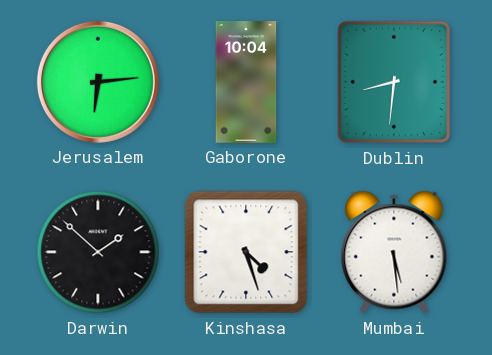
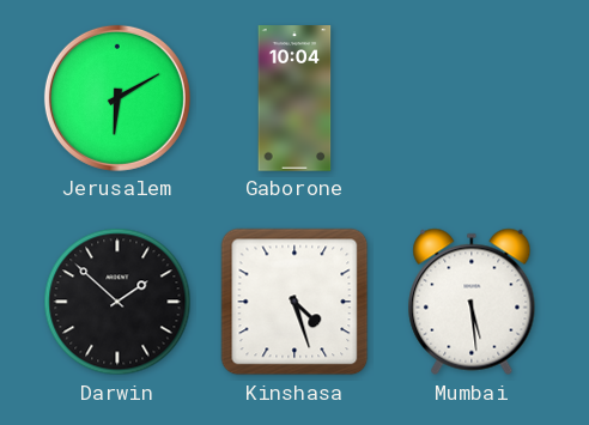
Jerusalem: 6:14 -> 6:10 (117, 98)
Dublin: 8:31 -> none (394, 82)
